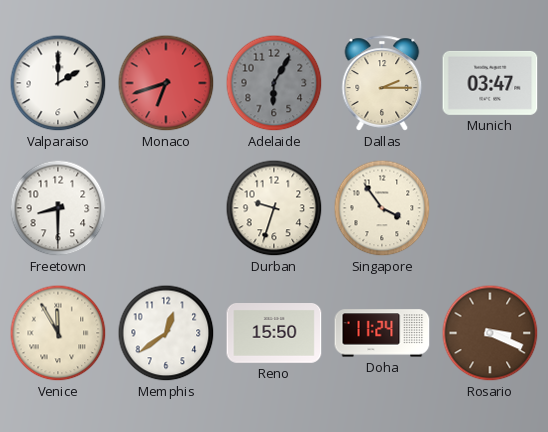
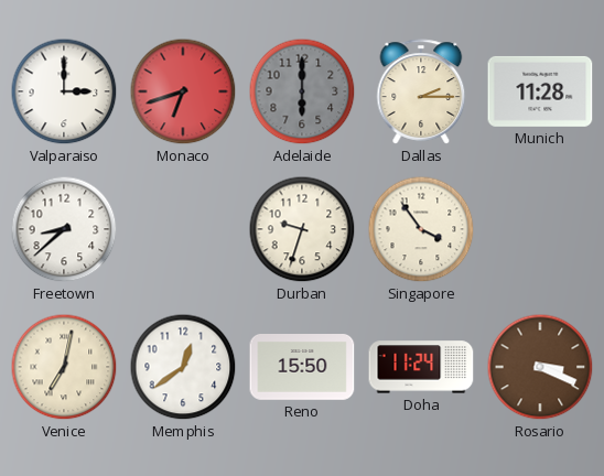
Valparaiso: 2:00 -> 3:00 (64, 91)
Adelaide: 6:05 -> 6:00 (302, 91)
Munich: 03:47 -> 11:28 (540, 91)
Freetown: 8:30 -> 8:38 (64, 229)
Venice: 11:55 -> 7:02 (64, 367)
